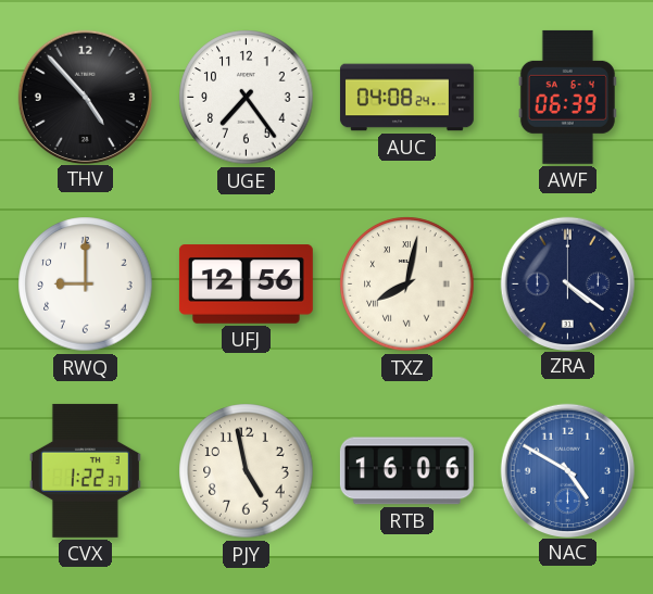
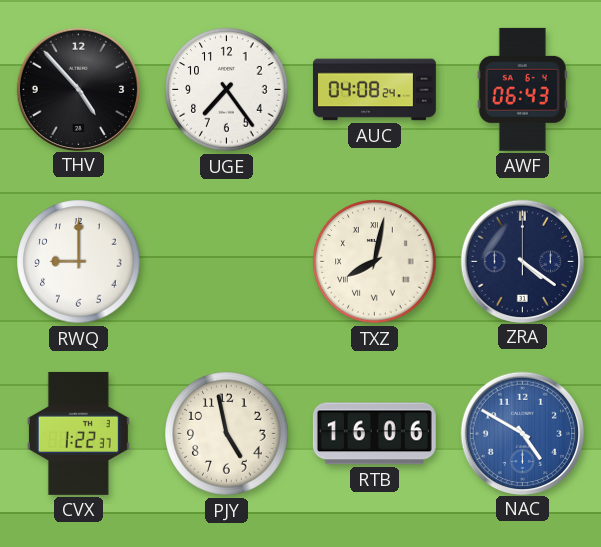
AWF: 06:39 -> 06:43 (522, 89)
UFJ: 12:56 -> none (246, 285)
